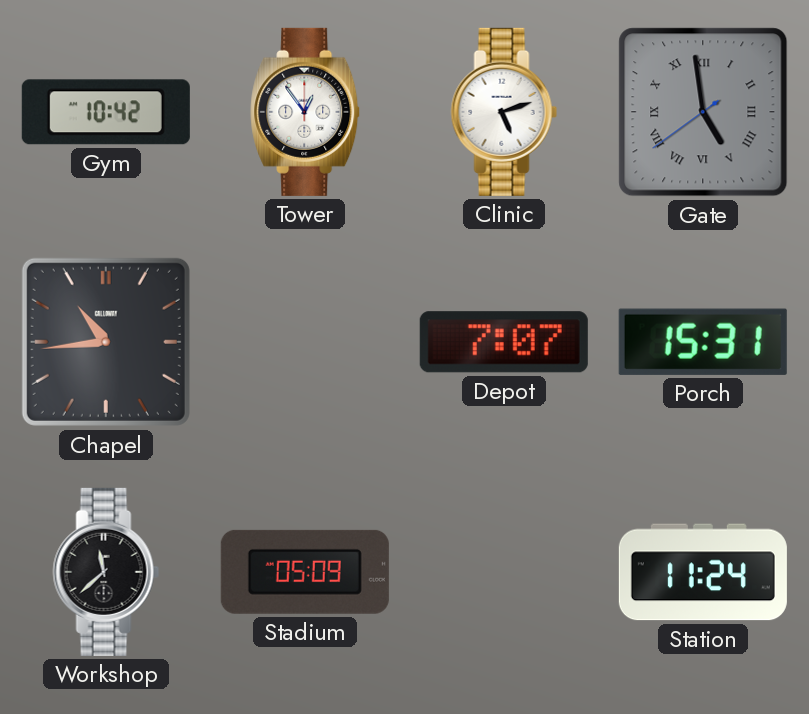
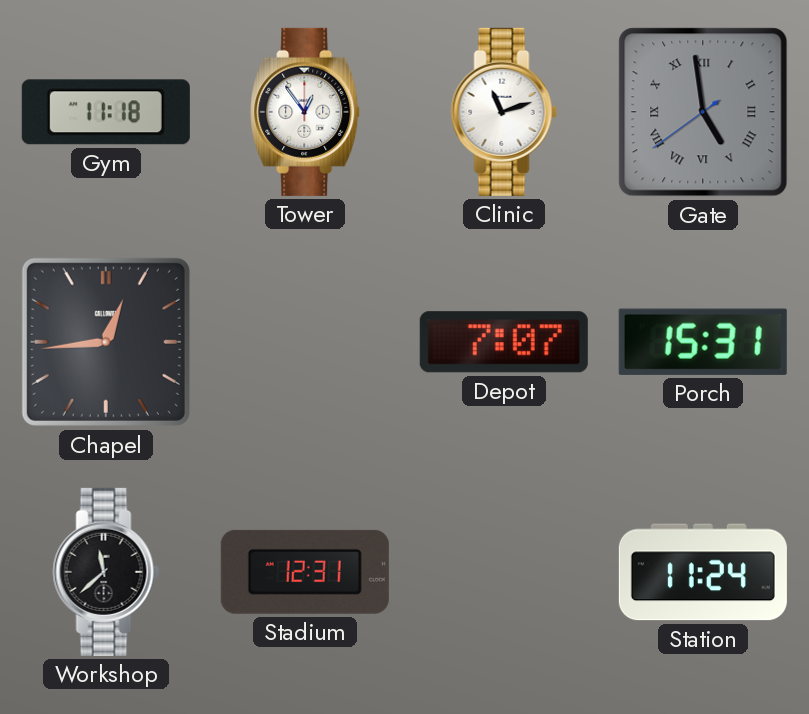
Gym: 10:42 -> 11:18 (106, 112)
Clinic: 5:12 -> 11:12 (504, 112)
Chapel: 10:44 -> 12:44 (106, 342)
Stadium: 05:09 -> 12:31 (305, 572)
